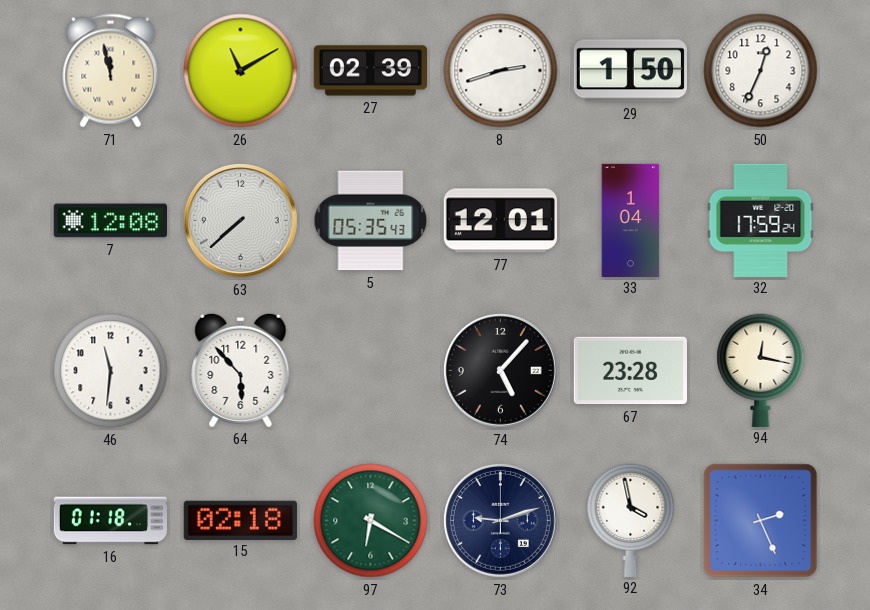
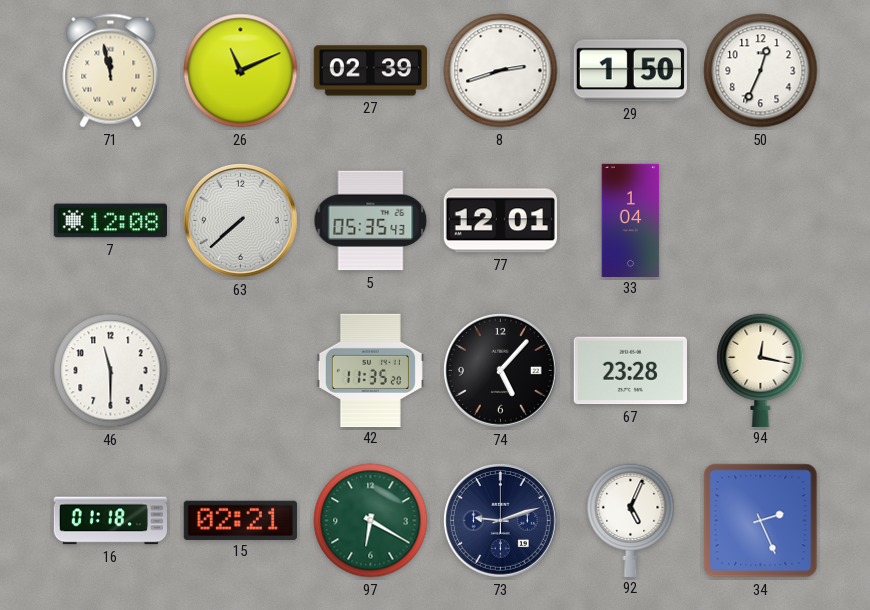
26: 11:10 -> 11:11 (241, 71)
32: 17:59 -> none (761, 220)
46: 11:31 -> 11:30 (111, 371)
64: 5:53 -> none (241, 370)
42: none -> 11:35 (370, 370)
15: 02:18 -> 02:21 (240, 520)
92: 3:58 -> 5:04 (631, 520)
